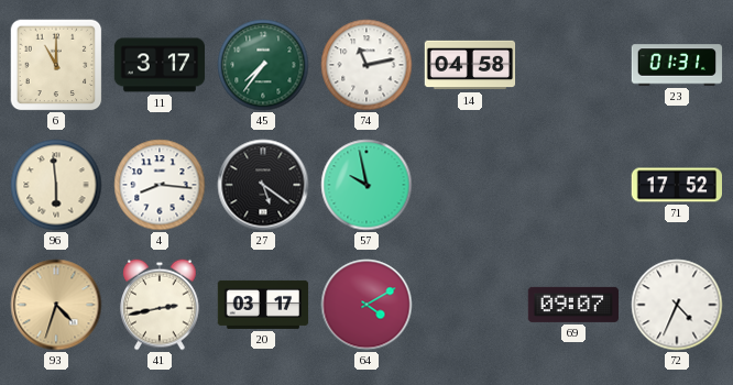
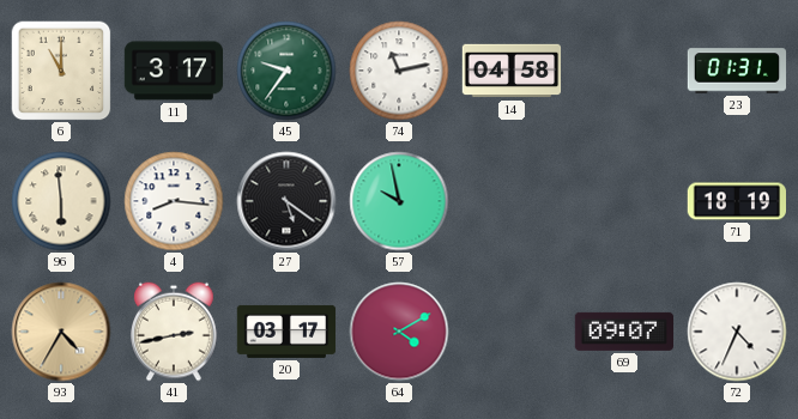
45: 7:36 -> 9:36 (286, 71)
71: 17:52 -> 18:19 (736, 201)
93: 4:33 -> 4:35 (61, 332)
